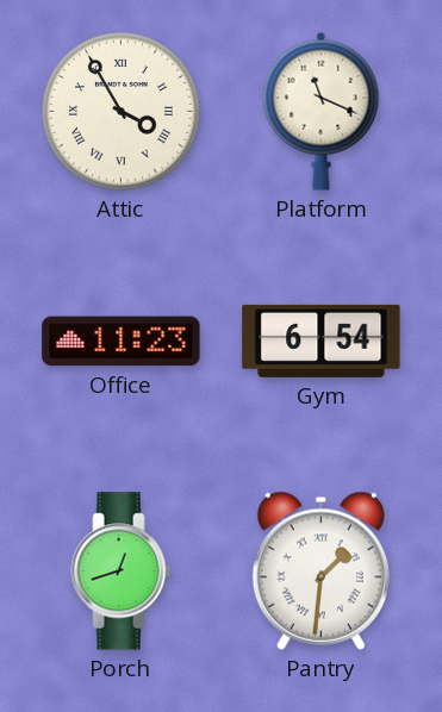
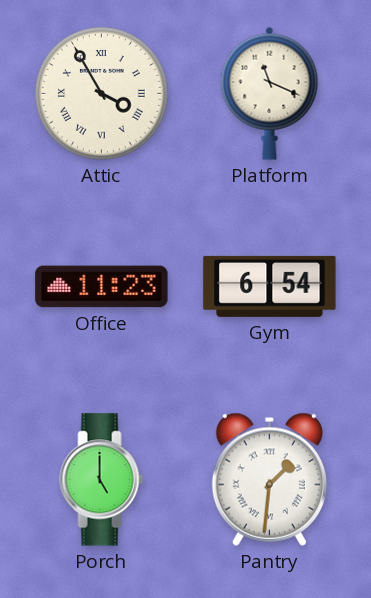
Porch: 12:42 -> 5:00 (102, 480)
